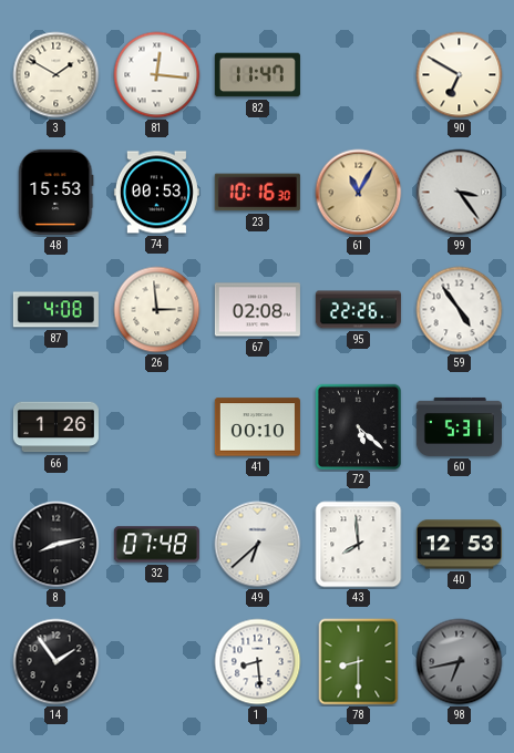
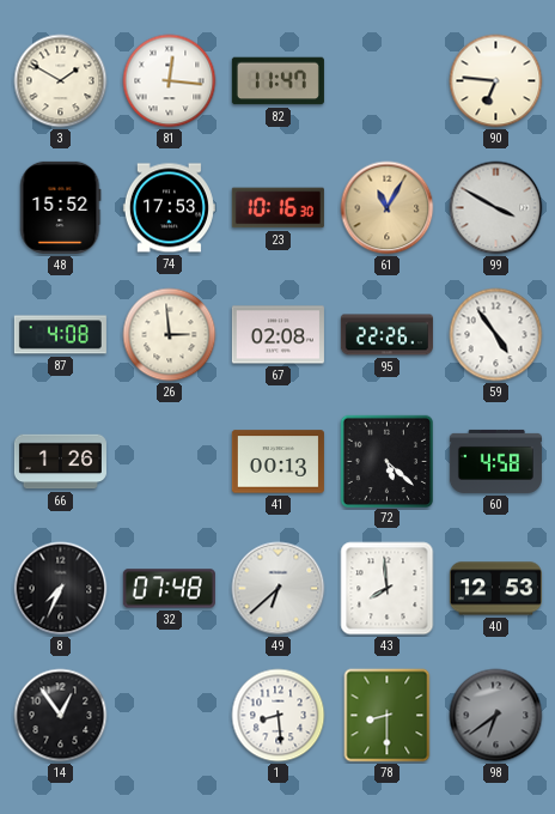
90: 6:50 -> 6:46 (496, 81)
48: 15:53 -> 15:52 (61, 207)
74: 00:53 -> 17:53 (169, 208)
99: 3:24 -> 3:50 (496, 208)
41: 00:10 -> 00:13 (277, 462)
60: 5:31 -> 4:58 (495, 461)
8: 8:13 -> 7:34 (61, 589)
14: 1:54 -> 12:54 (61, 716)
98: 6:43 -> 6:39 (496, 716)
